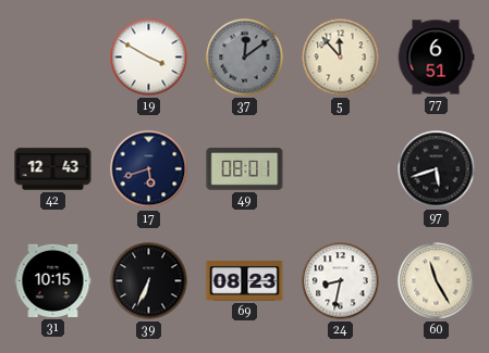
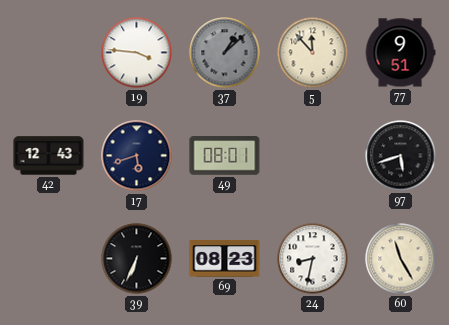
19: 3:50 -> 3:46 (137, 53)
37: 12:09 -> 1:08 (225, 53)
77: 6:51 -> 9:51 (400, 53)
31: 10:15 -> none (53, 280)
